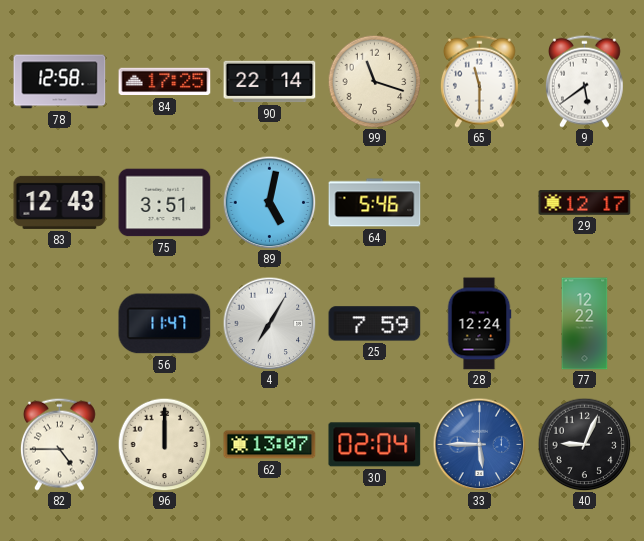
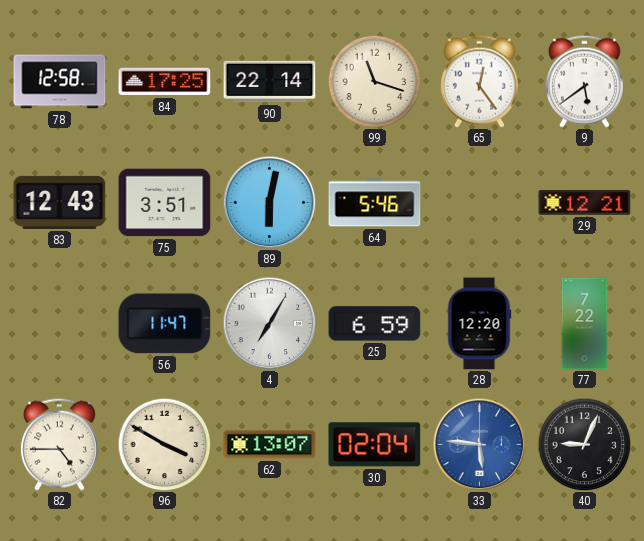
65: 11:30 -> 12:24 (479, 81)
89: 5:02 -> 6:02 (269, 202)
29: 12:17 -> 12:21 (585, 203)
25: 7:59 -> 6:59 (375, 324)
28: 12:24 -> 12:20 (479, 324)
77: 12:22 -> 7:22 (585, 324)
96: 12:00 -> 3:50 (164, 444)
33: 5:45 -> 5:46 (479, 444)
